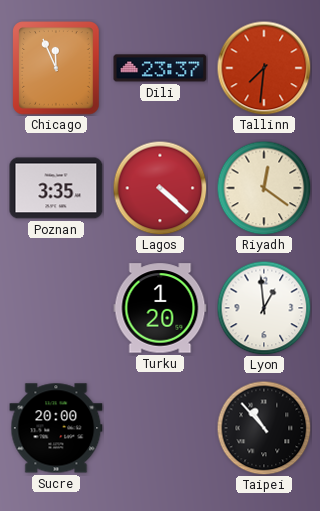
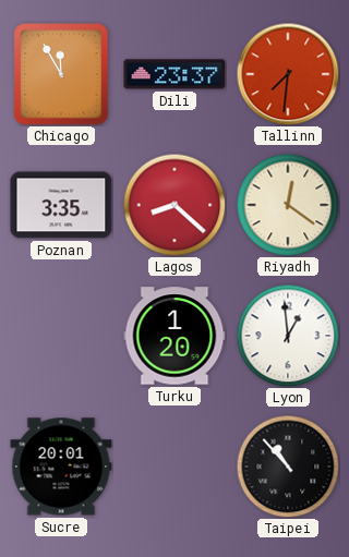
Chicago: 11:56 -> 11:55 (61, 74)
Lagos: 4:22 -> 8:22 (174, 205)
Sucre: 20:00 -> 20:01 (61, 467)
